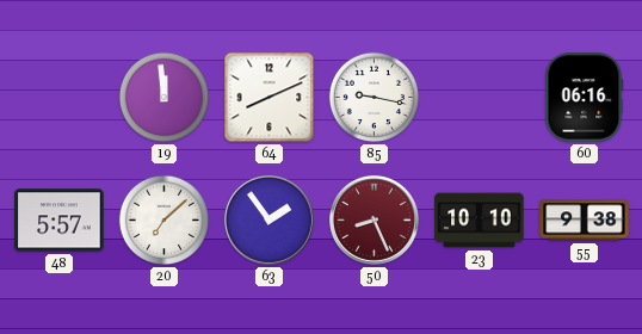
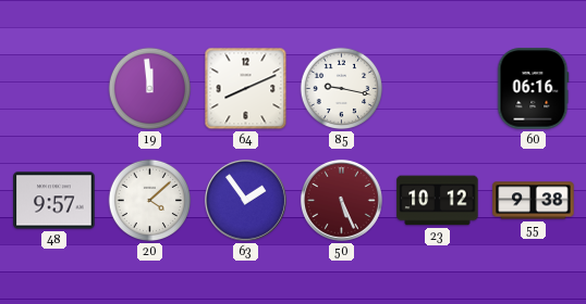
48: 5:57 -> 9:57 (54, 201)
20: 7:08 -> 4:08 (150, 201)
50: 8:26 -> 5:26 (341, 200)
23: 10:10 -> 10:12 (438, 201)
